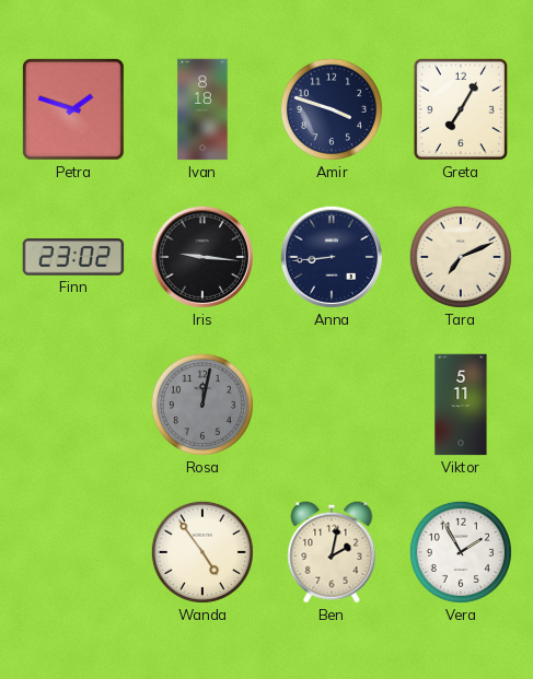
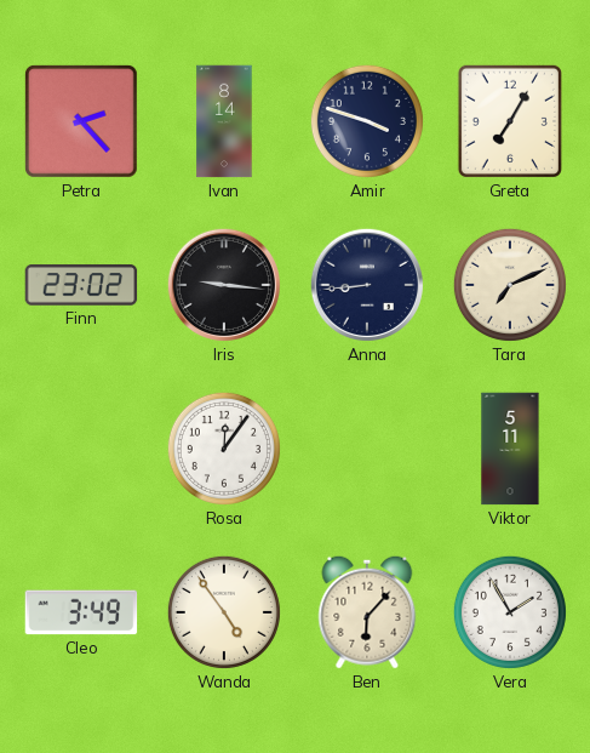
Petra: 1:48 -> 2:23 (81, 121)
Ivan: 8:18 -> 8:14 (224, 121)
Rosa: 12:02 -> 12:06 (224, 449)
Rosa dial: grey -> white (224, 449)
Cleo: none -> 3:49 (81, 612)
Ben: 2:02 -> 6:07 (367, 612)
